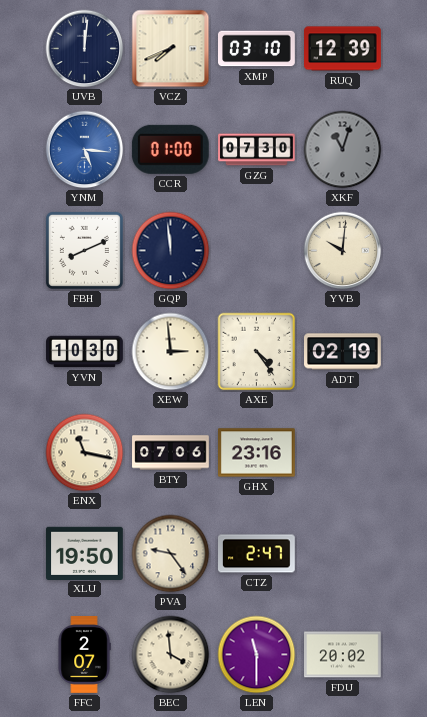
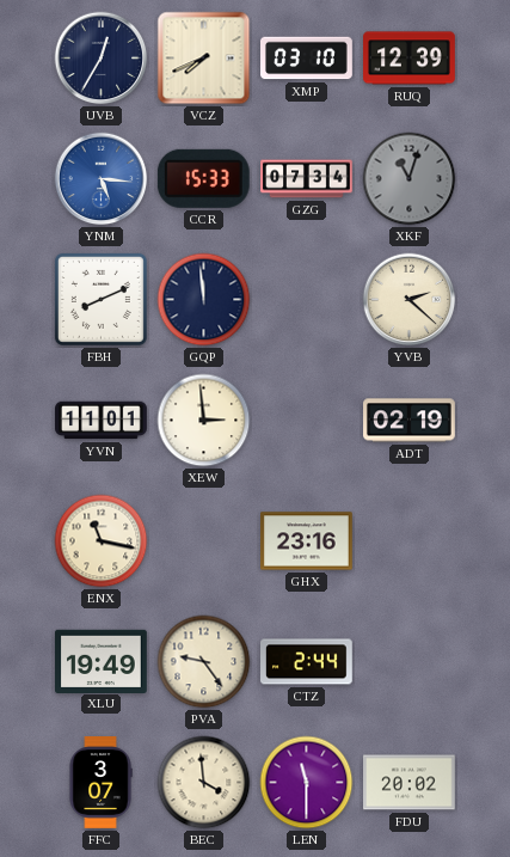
UVB: 12:01 -> 12:35 (102, 59)
CCR: 01:00 -> 15:33 (203, 178)
GZG: 07:30 -> 07:34 (307, 179)
YVB: 10:01 -> 2:22 (410, 300)
YVN: 10:30 -> 11:01 (102, 421)
AXE: 4:24 -> none (257, 352)
BTY: 07:06 -> none (171, 453)
XLU: 19:50 -> 19:49 (102, 661)
CTZ: 2:47 -> 2:44 (307, 662)
FFC: 2:07 -> 3:07 (100, 783)
